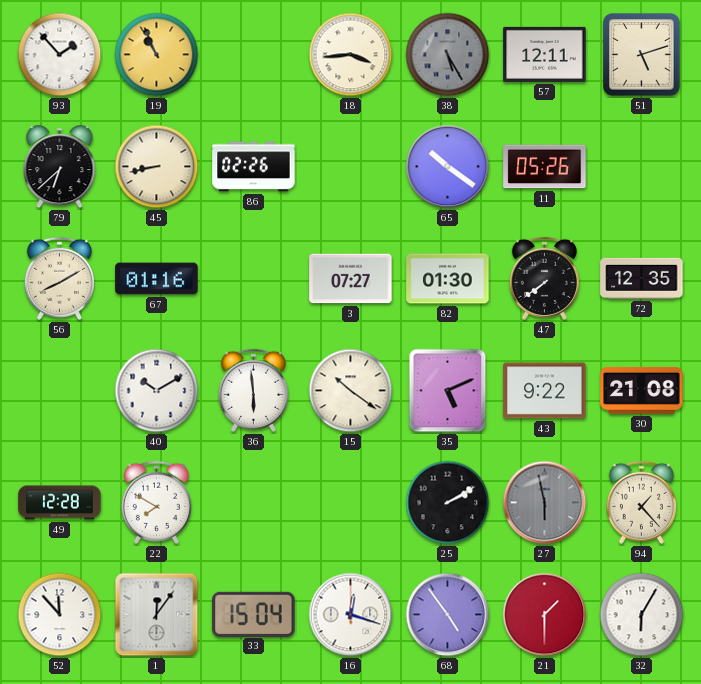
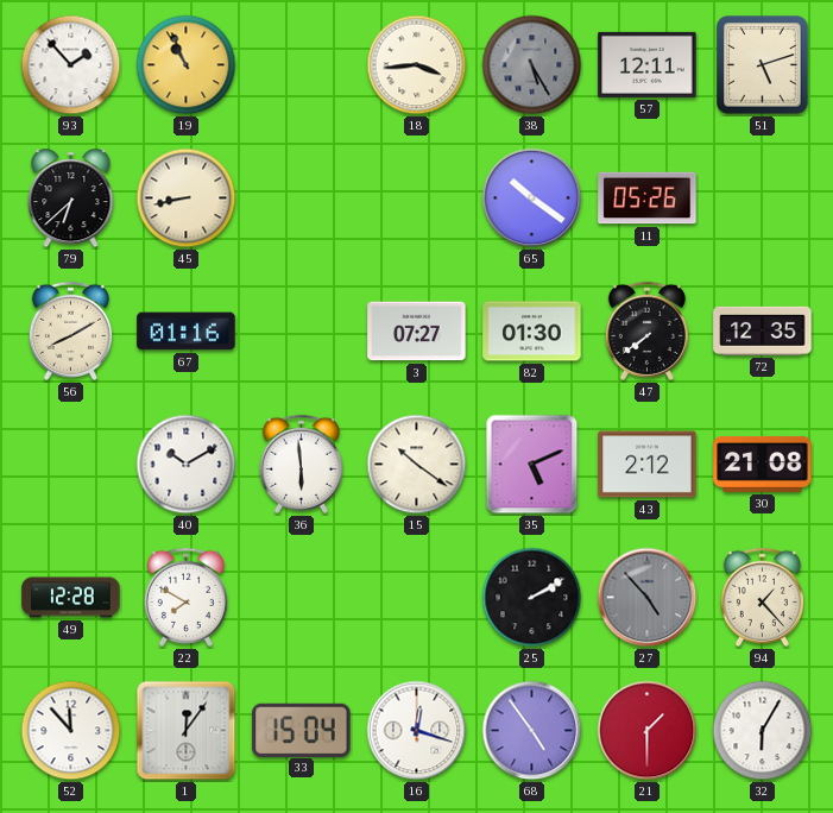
86: 02:26 -> none (254, 167)
43: 9:22 -> 2:12 (648, 465)
27: 5:58 -> 4:53 (648, 598)
